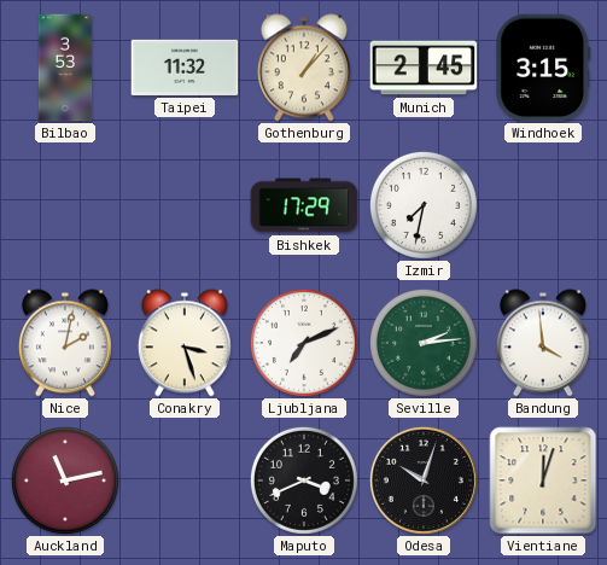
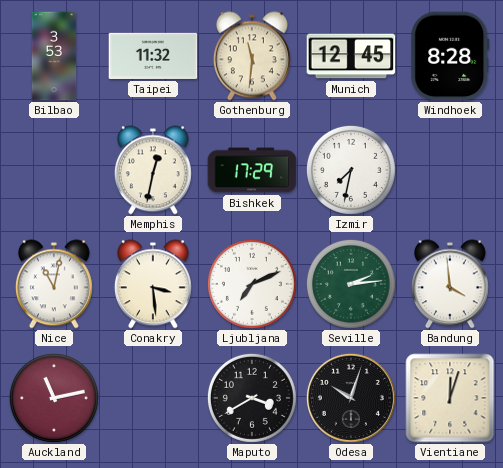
Gothenburg: 1:07 -> 11:31 (252, 56)
Munich: 2:45 -> 12:45 (351, 56)
Windhoek: 3:15 -> 8:28 (450, 56)
Memphis: none -> 12:32 (153, 170)
Nice: 2:02 -> 11:02 (54, 284)
Conakry: 3:27 -> 3:29 (153, 284)
Maputo: 3:41 -> 3:40 (252, 398)
